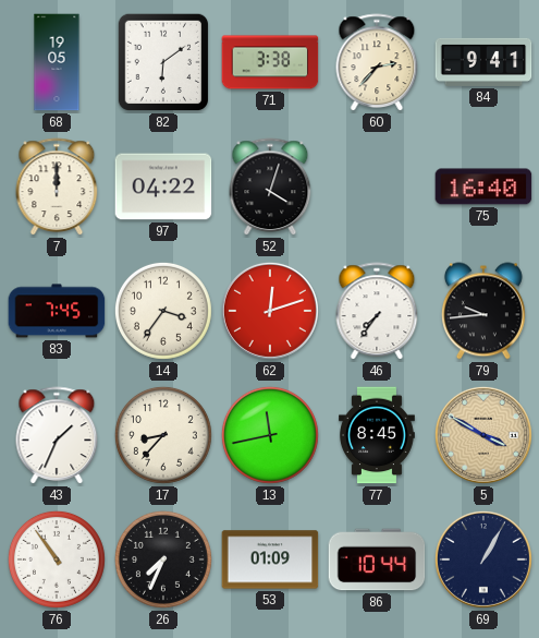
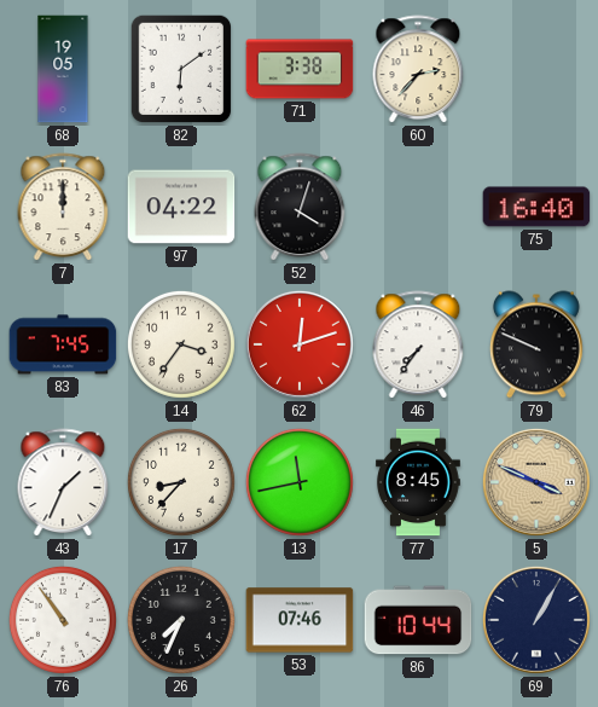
84: 9:41 -> none (483, 62)
79: 9:44 -> 9:49 (536, 344)
5: 3:50 -> 3:49 (536, 482)
53: 01:09 -> 07:46 (300, 620)
